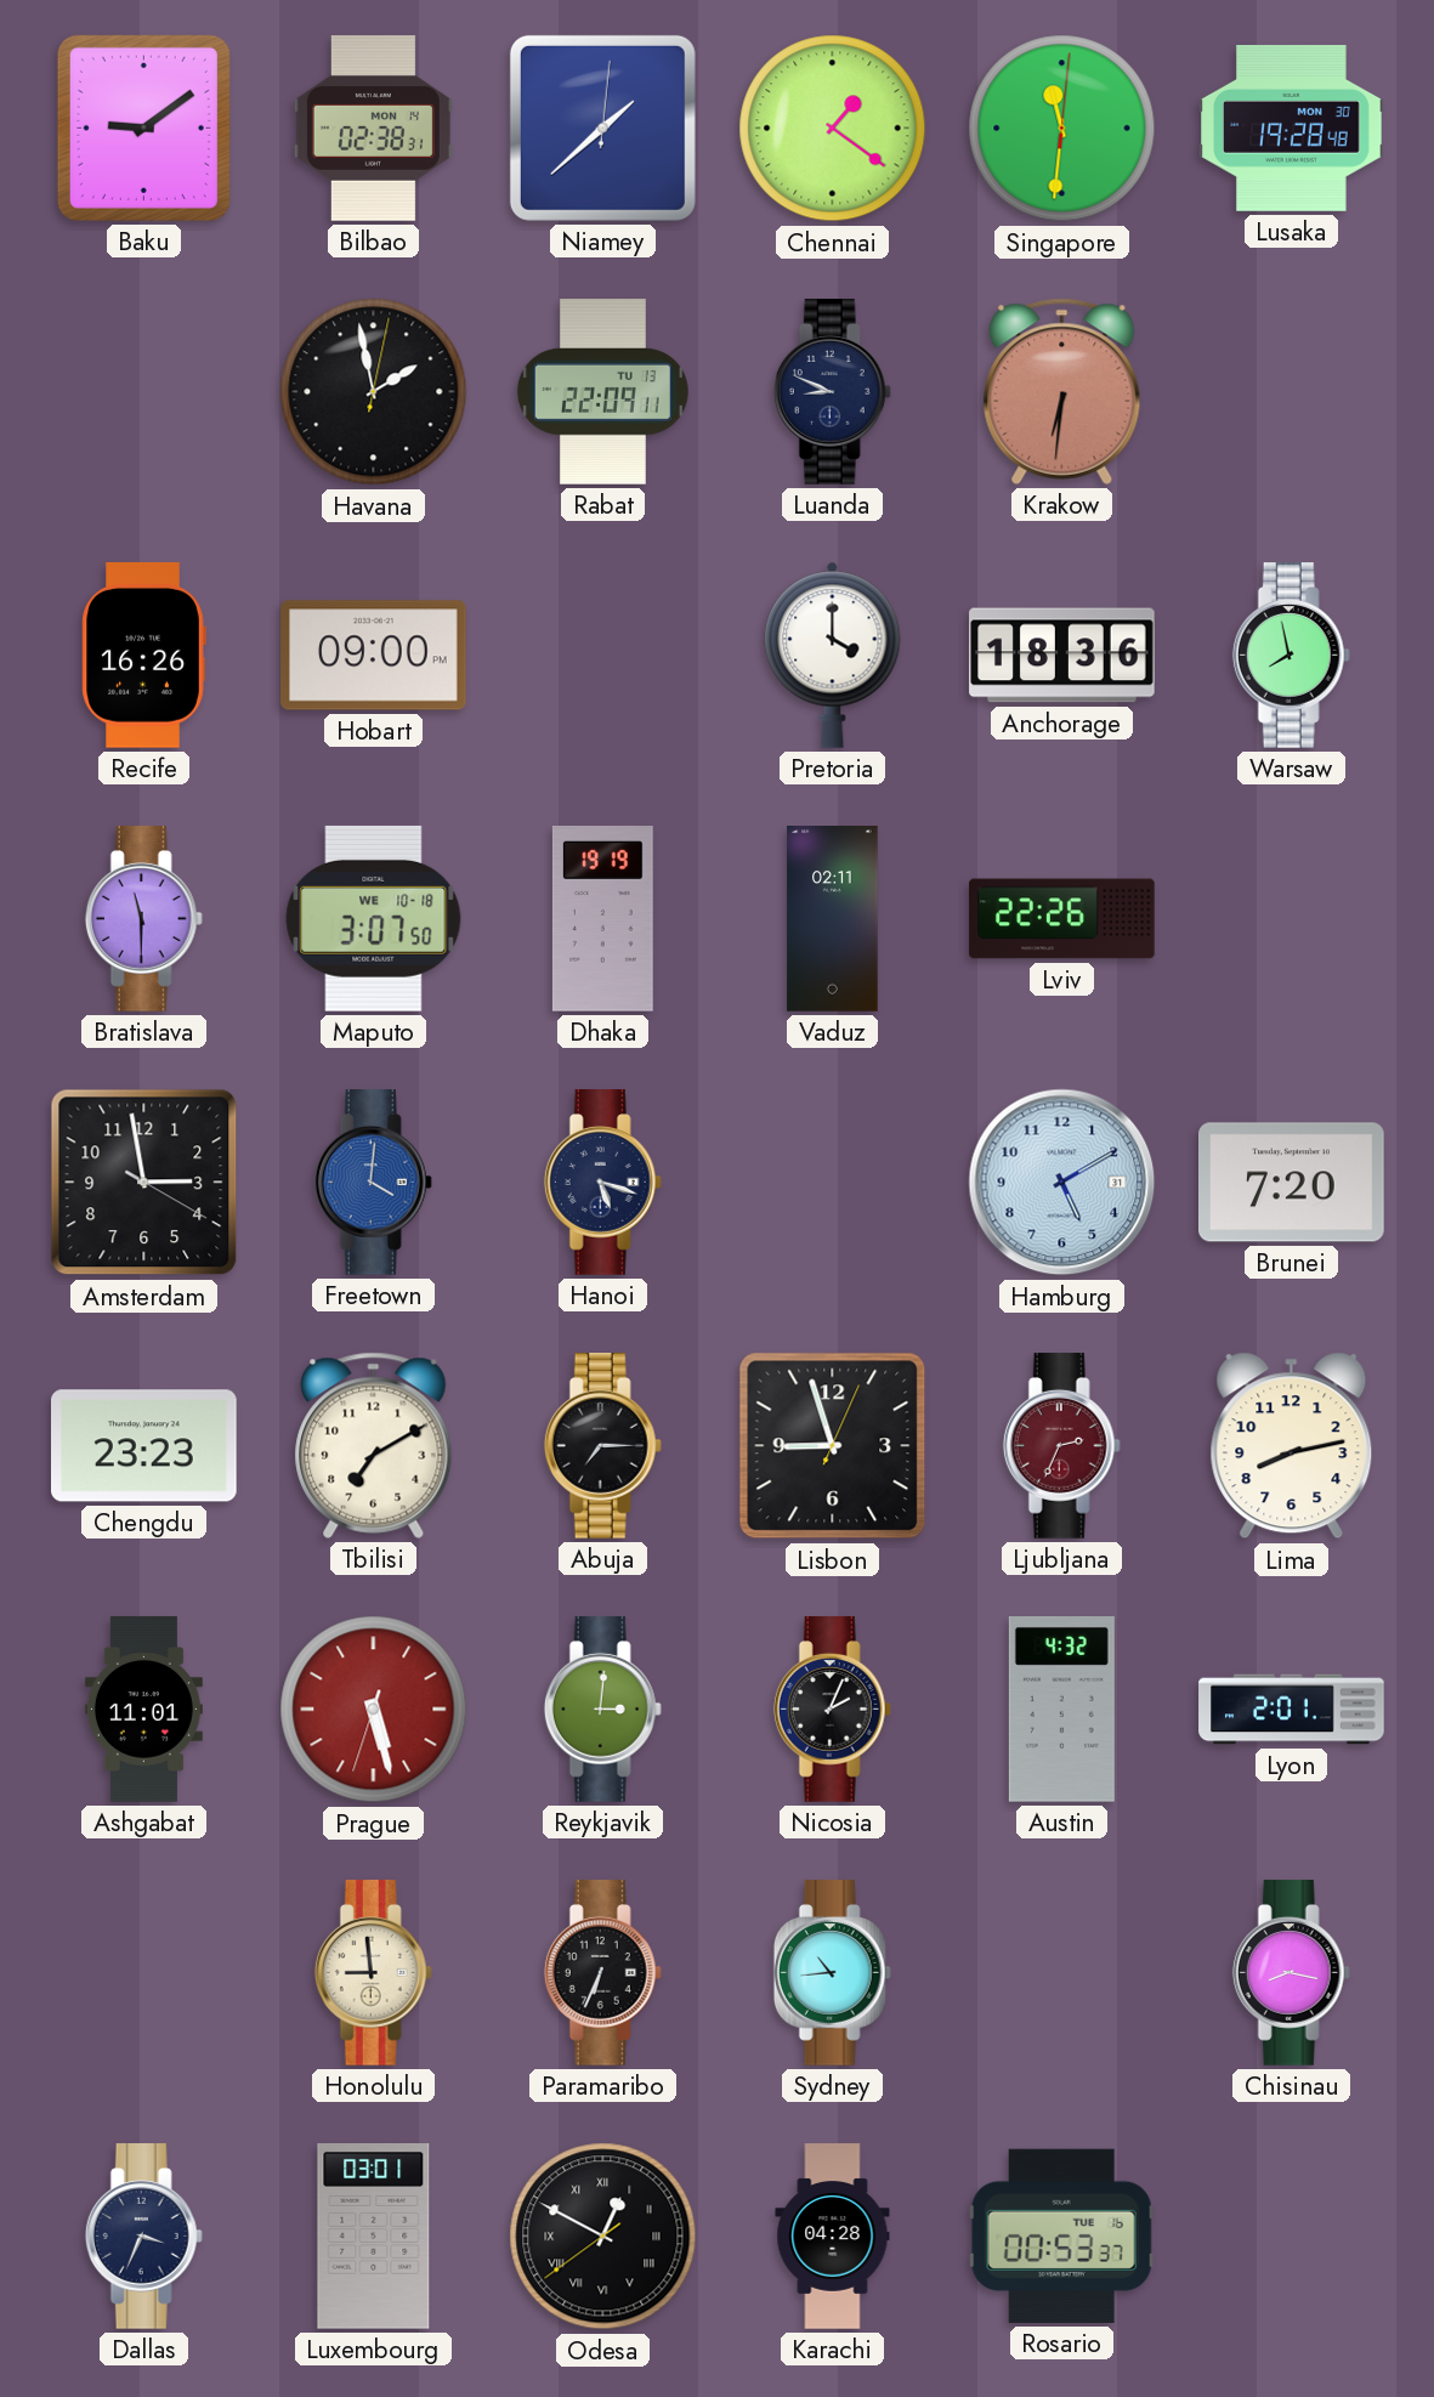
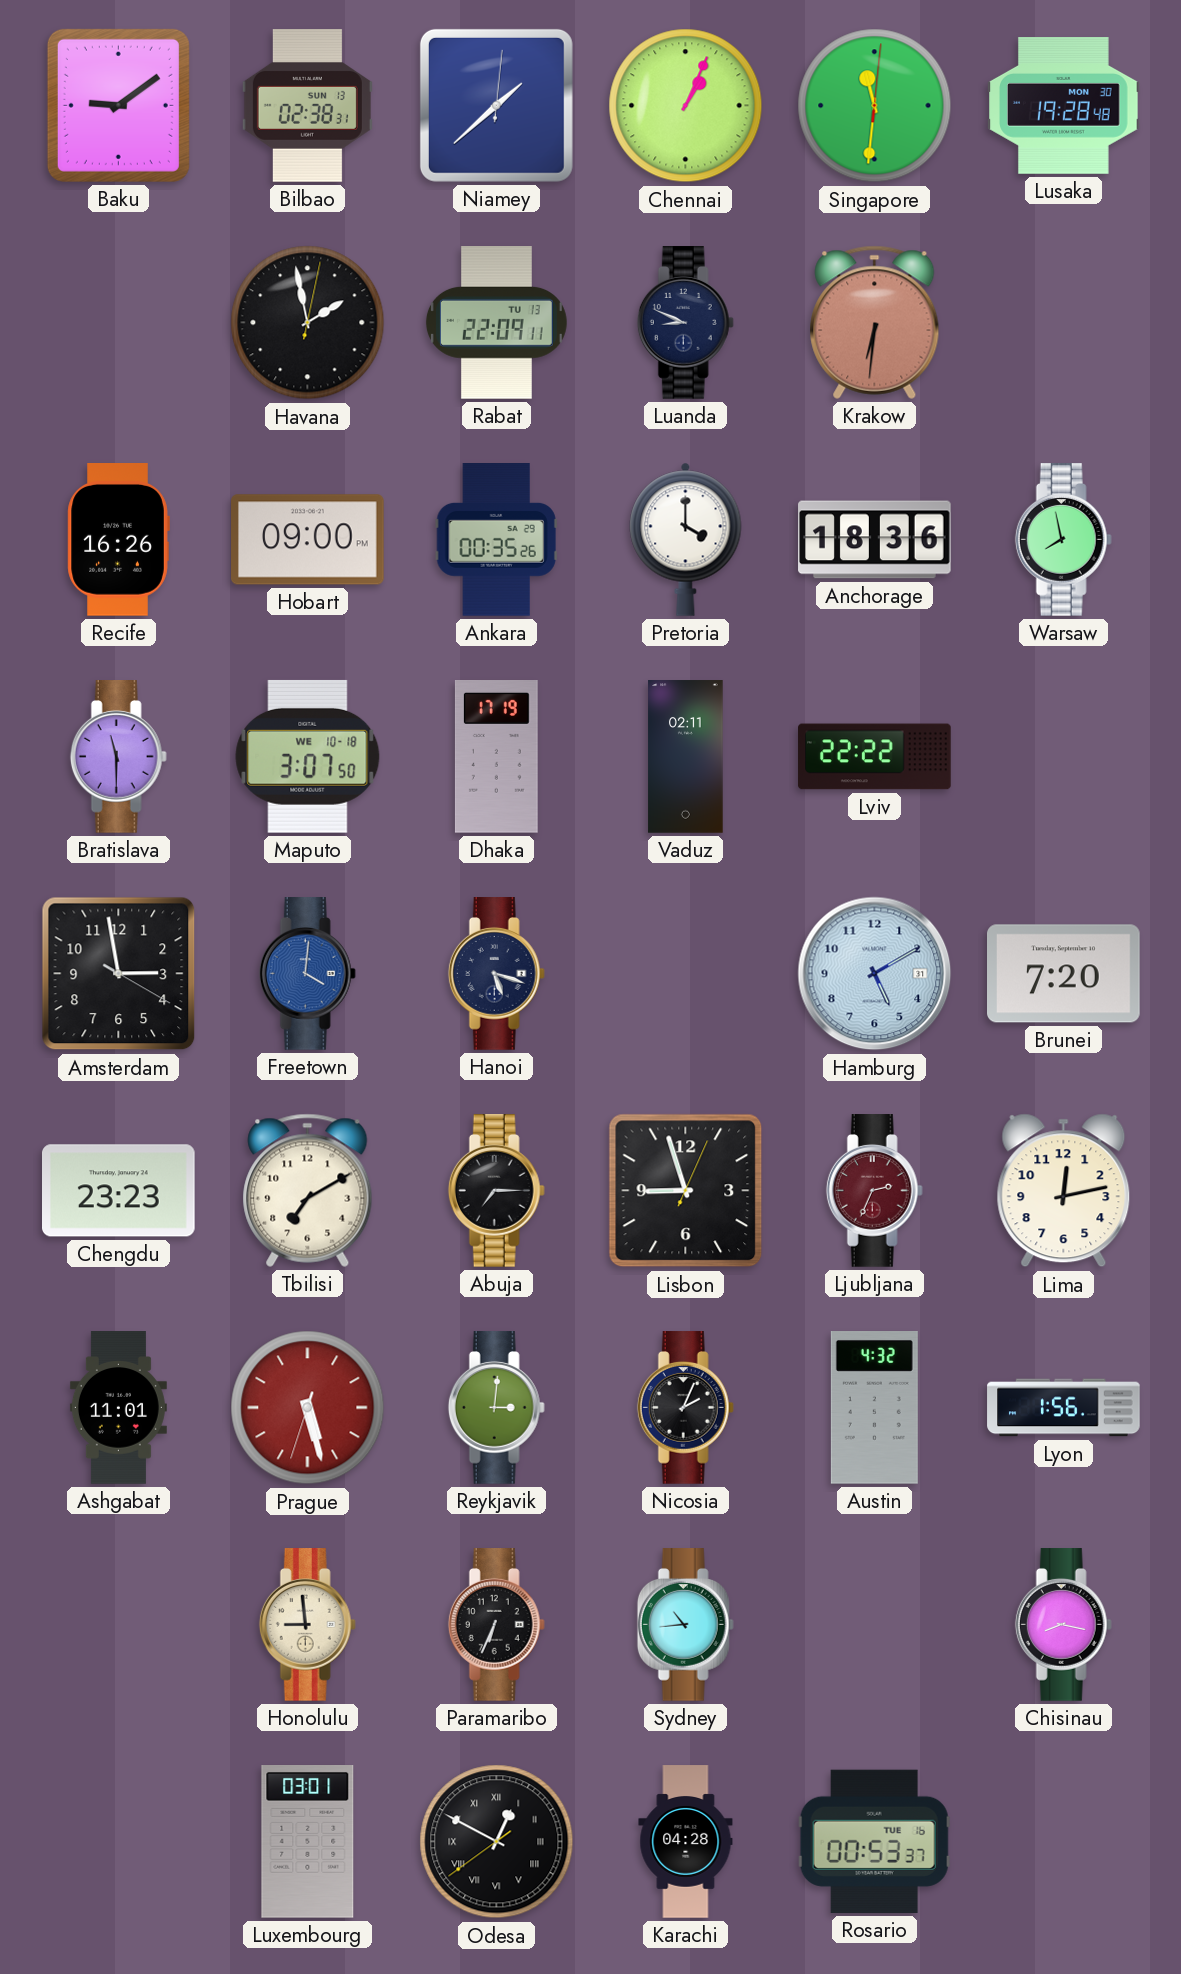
Bilbao date: MON 14 -> SUN 13 (307, 106)
Chennai: 1:21 -> 1:04 (686, 106)
Ankara: none -> 00:35 (496, 540)
Dhaka: 19:19 -> 17:19 (496, 757)
Lviv: 22:26 -> 22:22 (875, 757)
Lima: 8:13 -> 12:13 (1064, 1191)
Lyon: 2:01 -> 1:56 (1064, 1408)
Dallas: 3:34 -> none (143, 2237)
